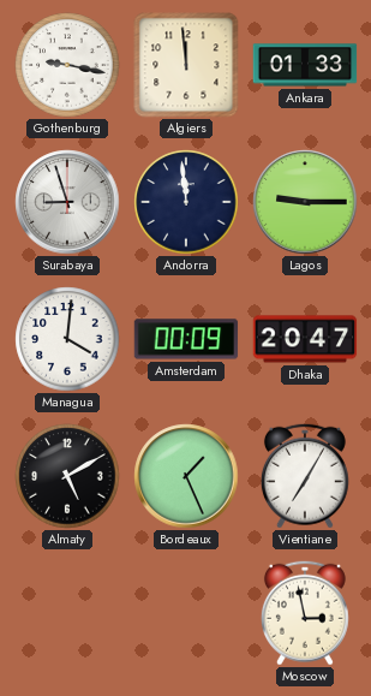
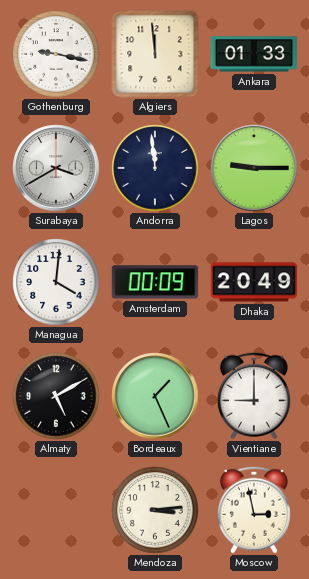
Surabaya: 8:57 -> 3:40 (56, 168)
Dhaka: 20:47 -> 20:49 (254, 282)
Vientiane: 7:05 -> 9:00 (254, 396)
Mendoza: none -> 3:14 (155, 510)
